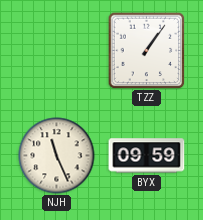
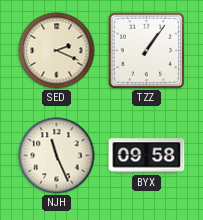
SED: none -> 2:19 (57, 51)
BYX: 09:59 -> 09:58 (147, 156)
